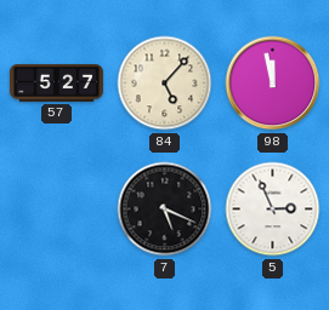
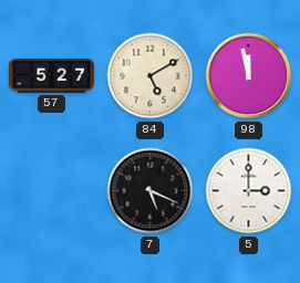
84: 5:07 -> 5:10 (151, 76)
5: 2:56 -> 3:00 (249, 191)
